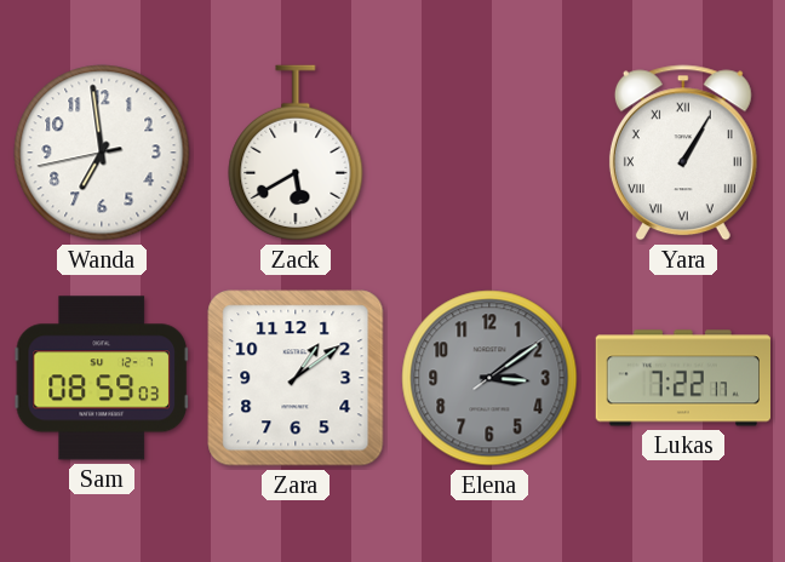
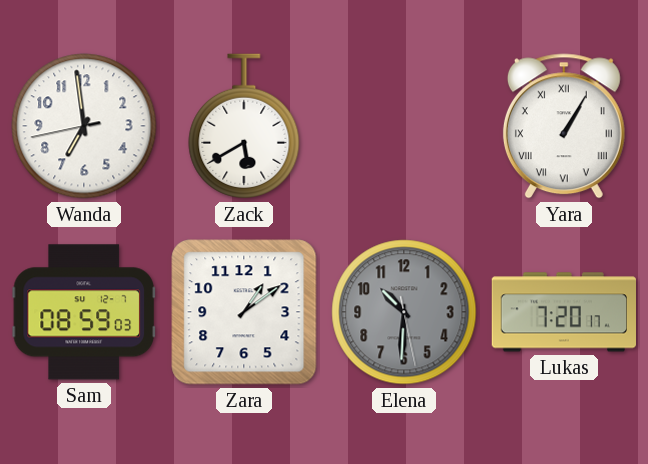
Elena: 3:09 -> 10:30 (404, 312)
Lukas: 7:22 -> 7:20 (563, 312)
